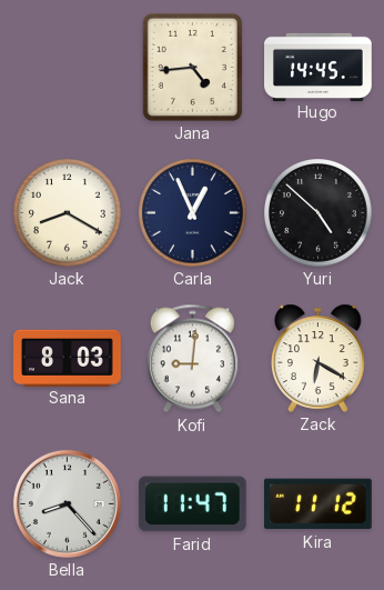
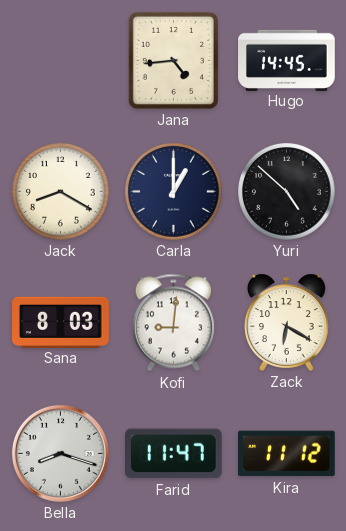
Carla: 12:56 -> 1:00 (174, 192)
Bella: 8:23 -> 8:18 (60, 453)
